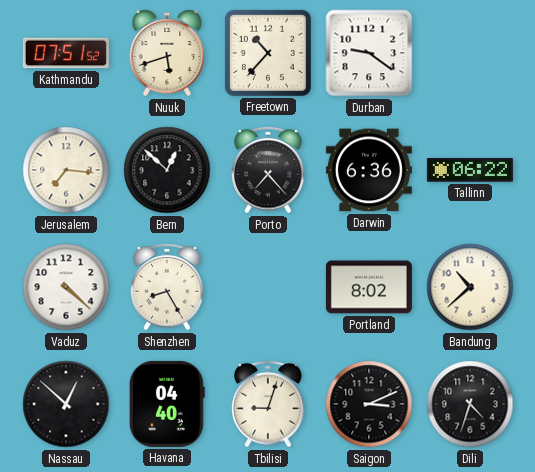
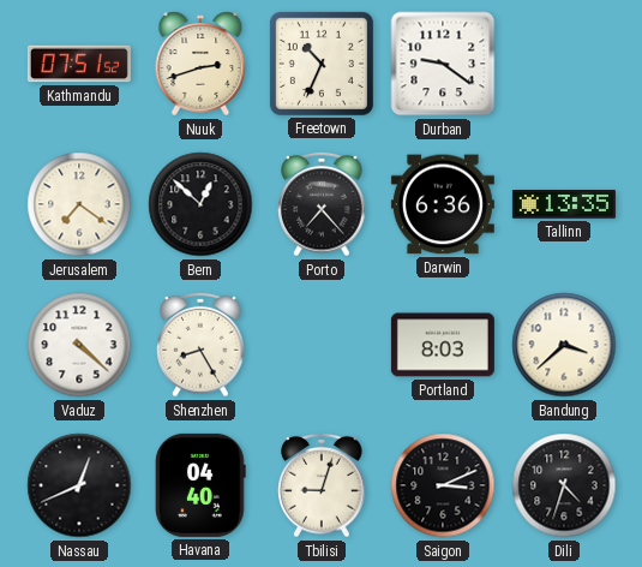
Nuuk: 5:42 -> 2:42 (200, 64)
Freetown: 10:37 -> 10:34 (322, 64)
Jerusalem: 7:16 -> 7:21 (79, 204)
Tallinn: 06:22 -> 13:35 (564, 204)
Portland: 8:02 -> 8:03 (443, 345)
Bandung: 10:38 -> 3:38 (564, 345)
Nassau: 12:52 -> 12:41 (79, 485)
